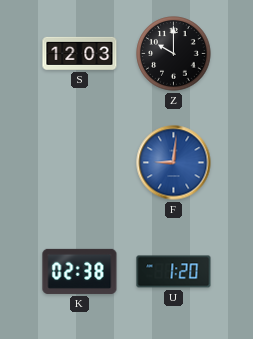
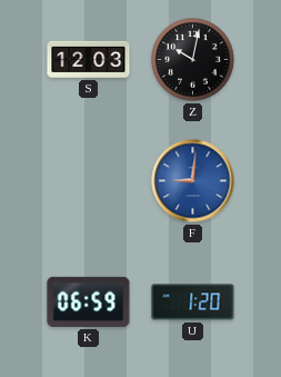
Z: 10:00 -> 10:02 (193, 60)
K: 02:38 -> 06:59 (89, 301)
